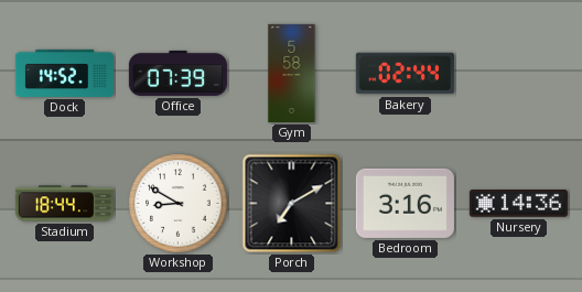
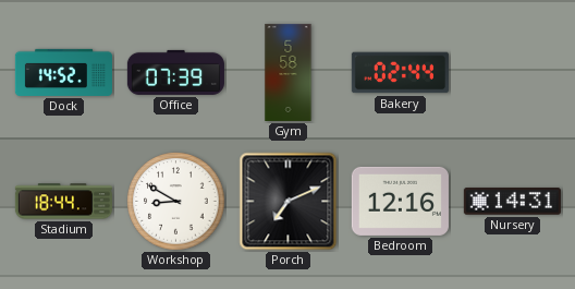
Porch: 7:10 -> 7:11 (289, 202)
Bedroom: 3:16 -> 12:16 (400, 201)
Nursery: 14:36 -> 14:31 (512, 202)
